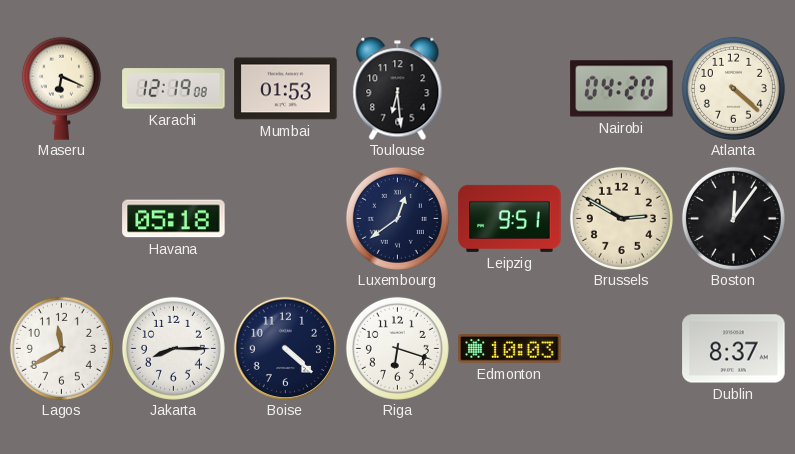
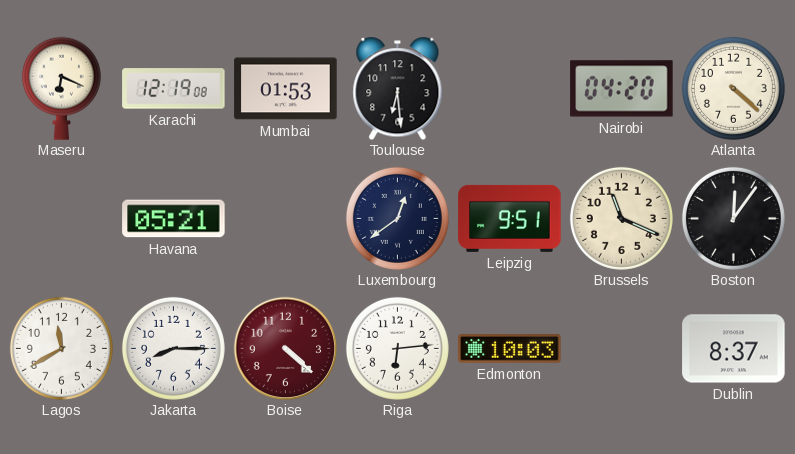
Havana: 05:18 -> 05:21 (174, 219)
Brussels: 2:50 -> 11:19 (621, 218)
Boise dial: navy -> burgundy (285, 348)
Riga: 6:18 -> 6:14 (397, 348)
